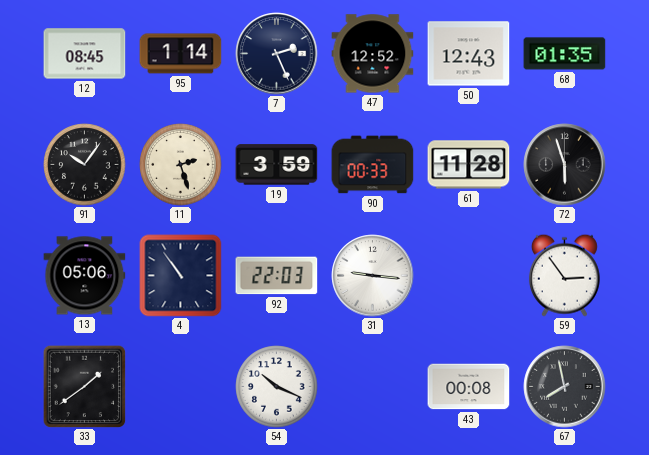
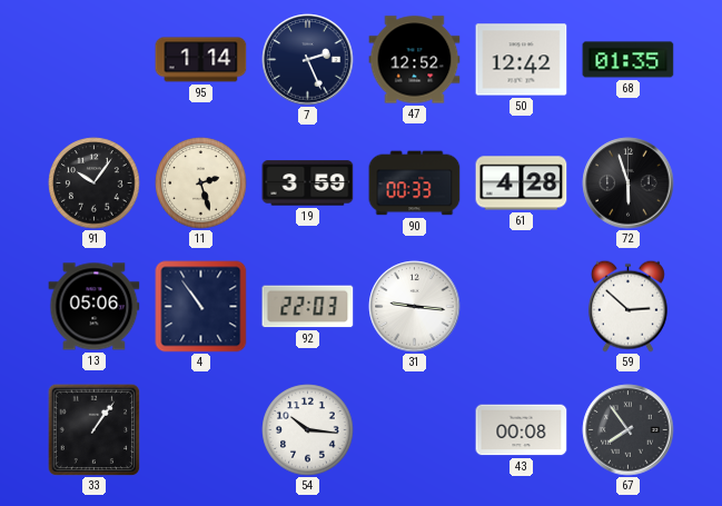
12: 08:45 -> none (85, 54)
50: 12:43 -> 12:42 (522, 60)
61: 11:28 -> 4:28 (522, 183)
59: 2:54 -> 2:52 (627, 306)
33: 1:39 -> 1:06 (93, 429)
54: 10:19 -> 10:16 (308, 430)
67: 7:58 -> 7:54 (629, 430)
